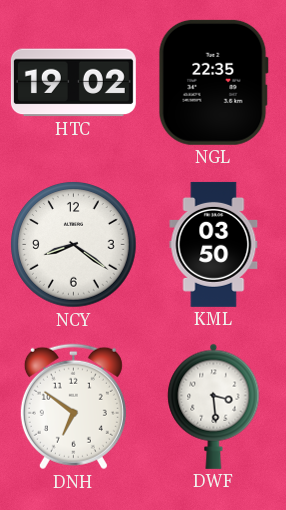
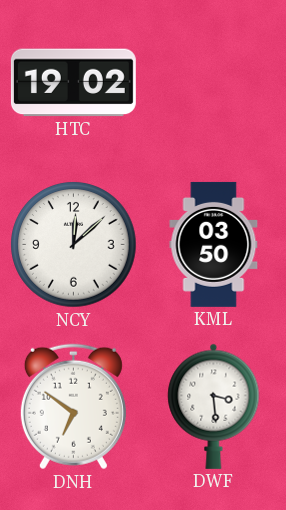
NGL: 22:35 -> none (213, 82)
NCY: 8:21 -> 12:08 (74, 245)
